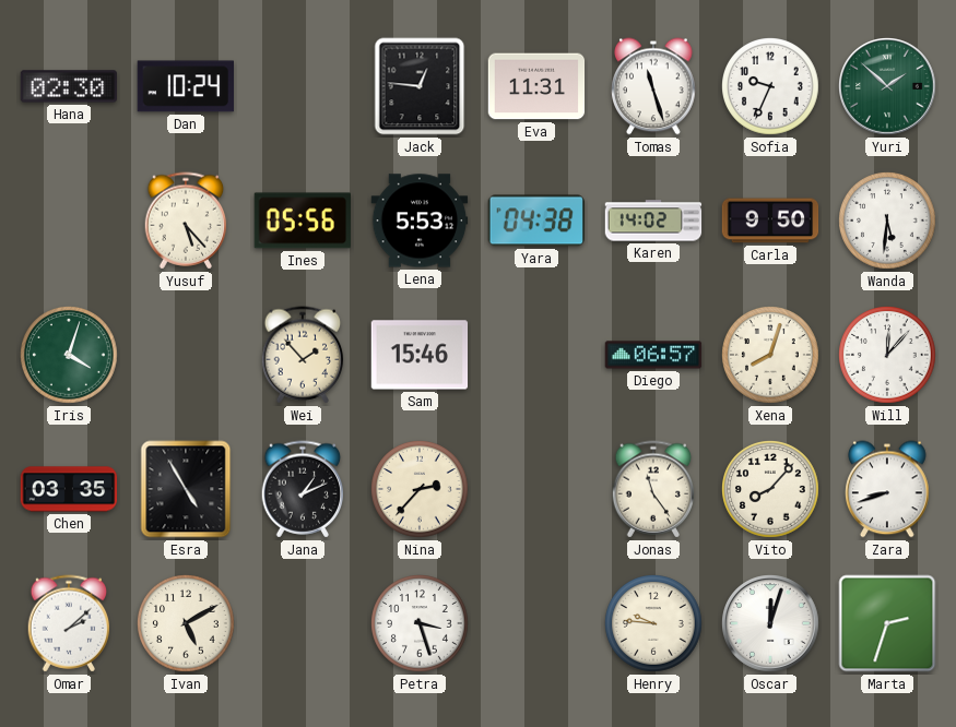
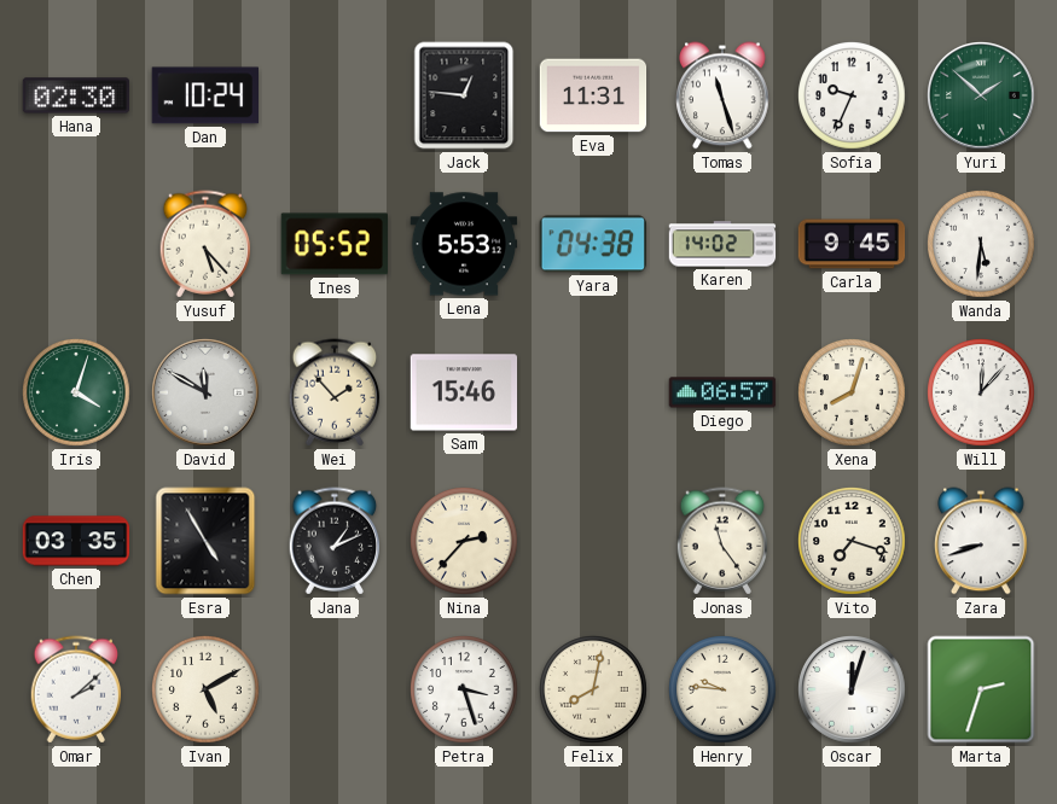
Ines: 05:56 -> 05:52 (333, 244)
Carla: 9:50 -> 9:45 (852, 244)
David: none -> 11:50 (205, 392)
Vito: 8:07 -> 7:18 (853, 542)
Felix: none -> 8:02 (594, 691)
